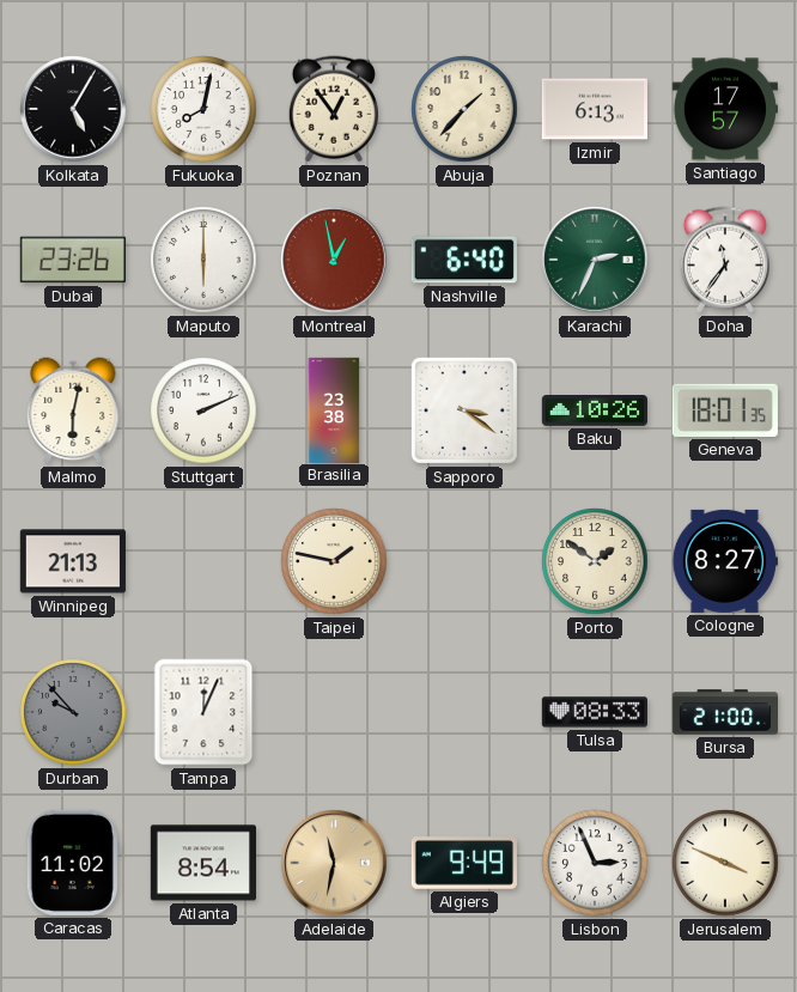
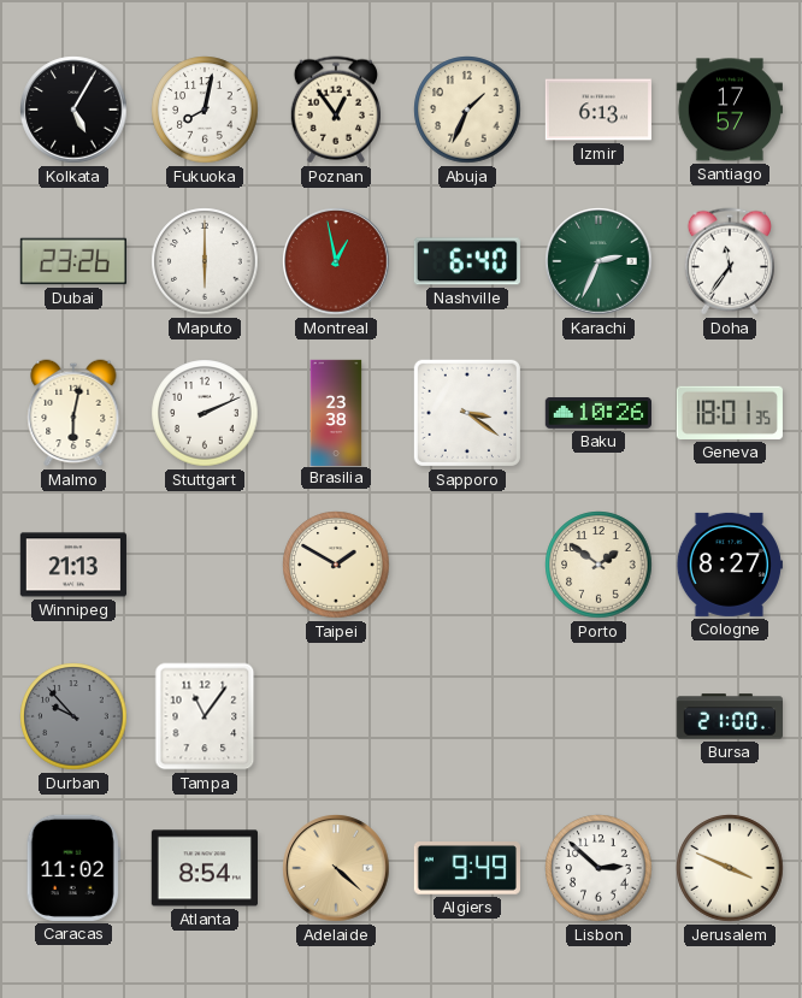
Abuja: 1:37 -> 1:34 (467, 110)
Taipei: 1:47 -> 1:50 (336, 565)
Tampa: 12:04 -> 11:06 (205, 716)
Tulsa: 08:33 -> none (594, 712)
Adelaide: 11:32 -> 4:22 (336, 868)
Lisbon: 2:56 -> 2:52 (598, 868)
